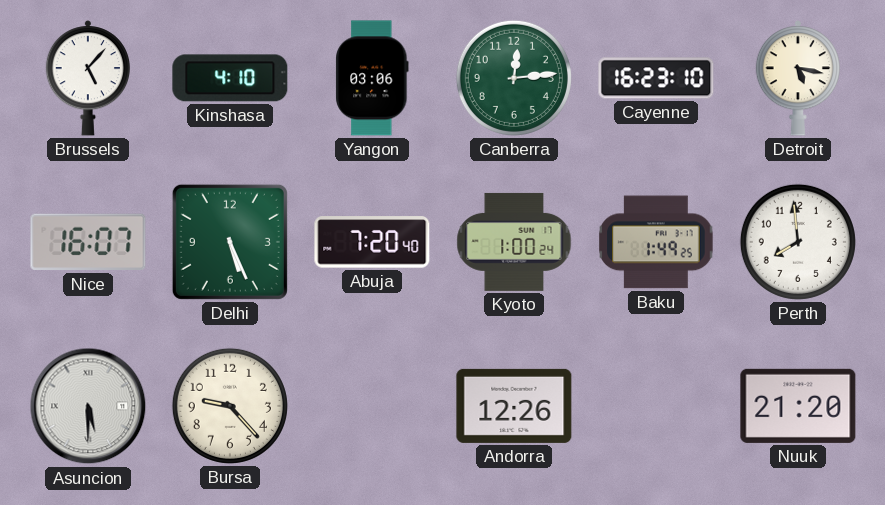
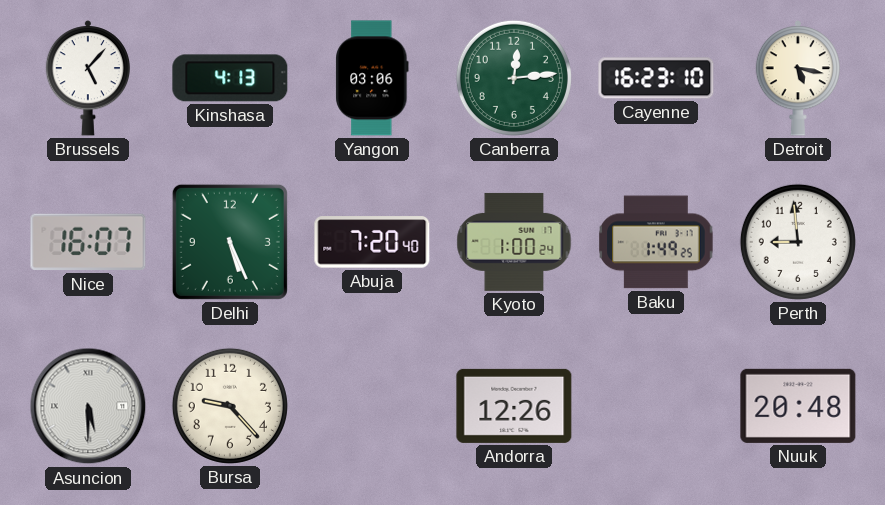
Kinshasa: 4:10 -> 4:13 (230, 78)
Perth: 7:59 -> 8:59 (798, 242)
Nuuk: 21:20 -> 20:48 (798, 406)
